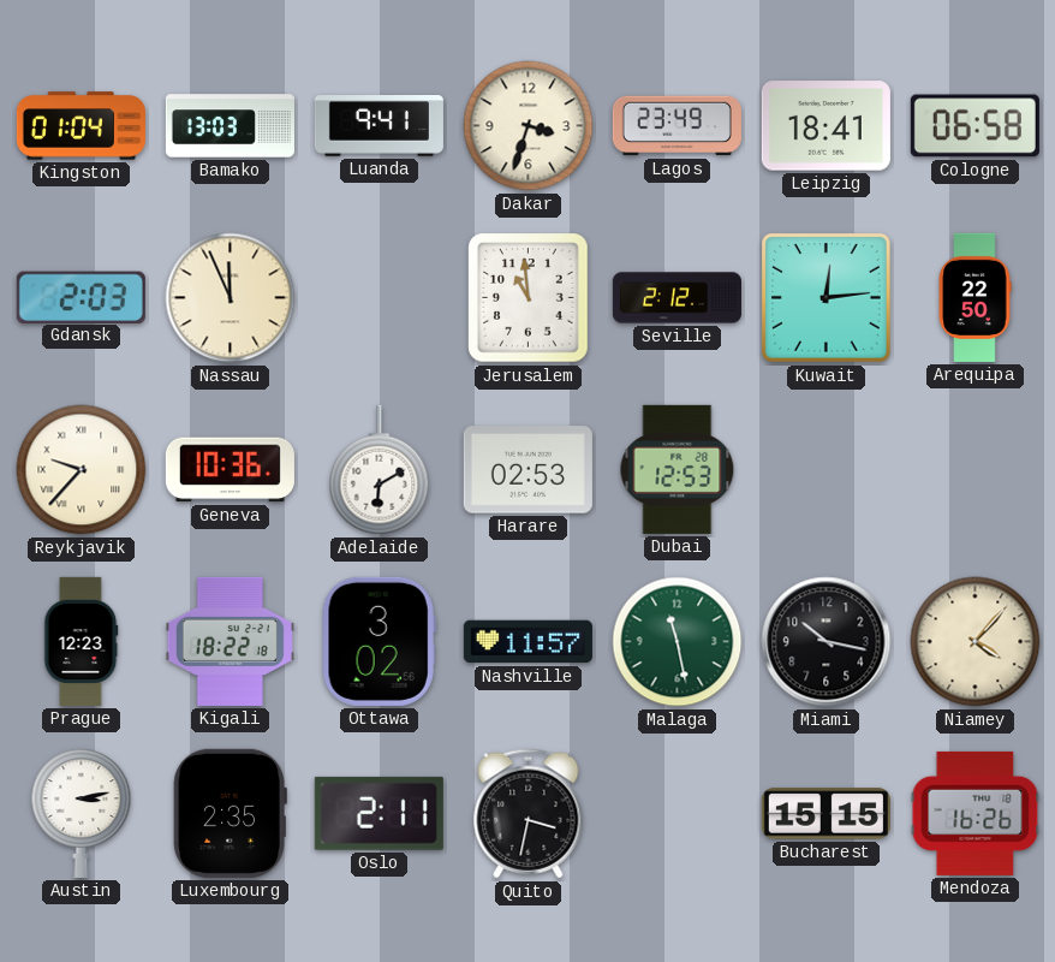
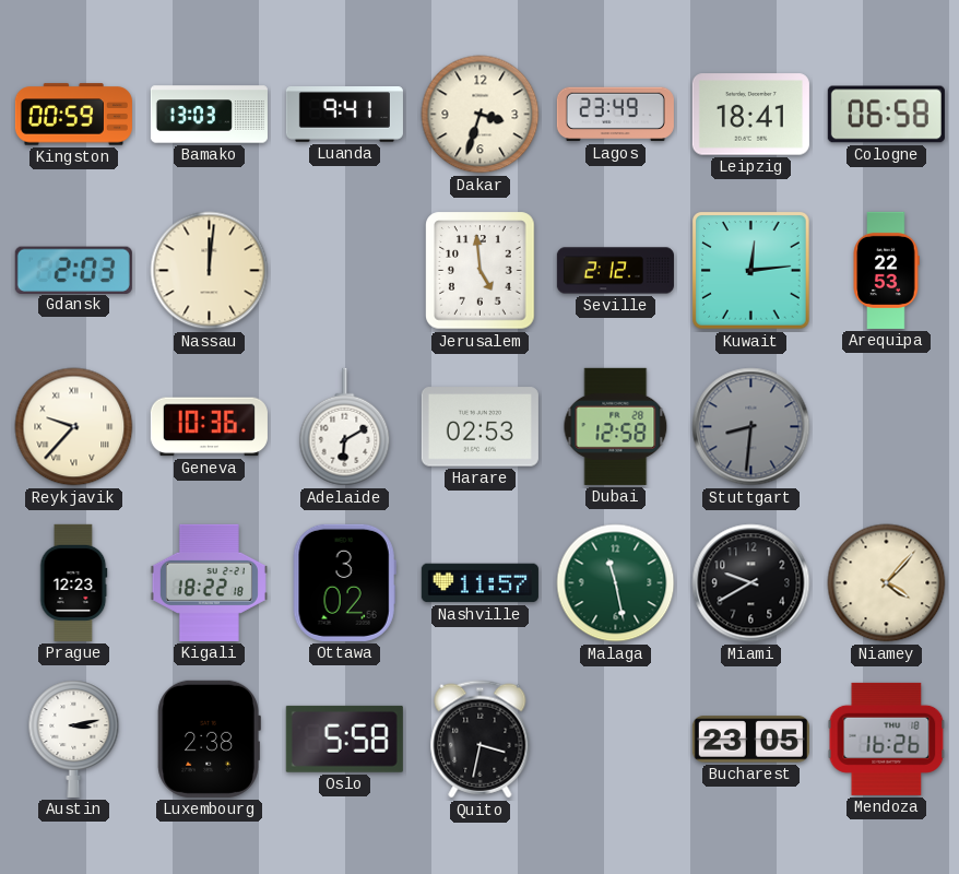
Kingston: 01:04 -> 00:59 (73, 115)
Nassau: 11:56 -> 12:01 (210, 271)
Jerusalem: 10:59 -> 4:59 (481, 271)
Arequipa: 22:50 -> 22:53 (886, 270)
Dubai: 12:53 -> 12:58 (616, 426)
Stuttgart: none -> 8:31 (751, 427)
Miami: 10:17 -> 9:40 (751, 583)
Luxembourg: 2:35 -> 2:38 (209, 739)
Oslo: 2:11 -> 5:58 (344, 739)
Bucharest: 15:15 -> 23:05 (750, 740)
